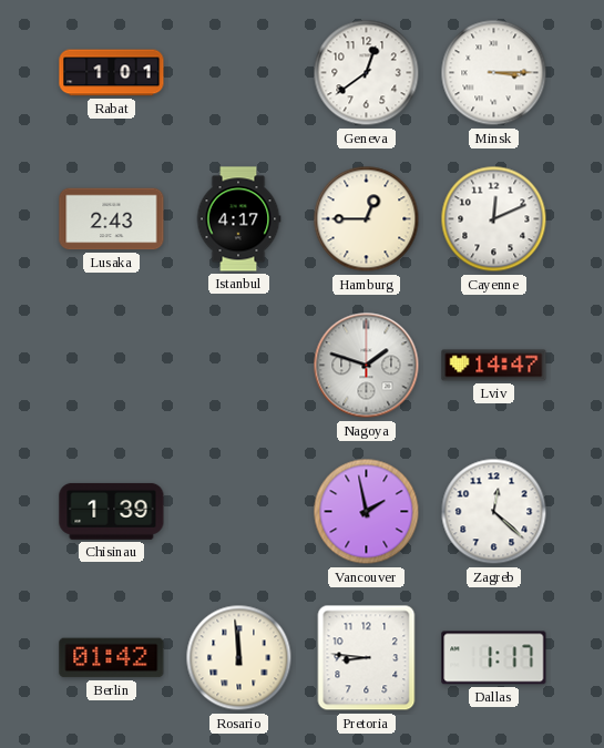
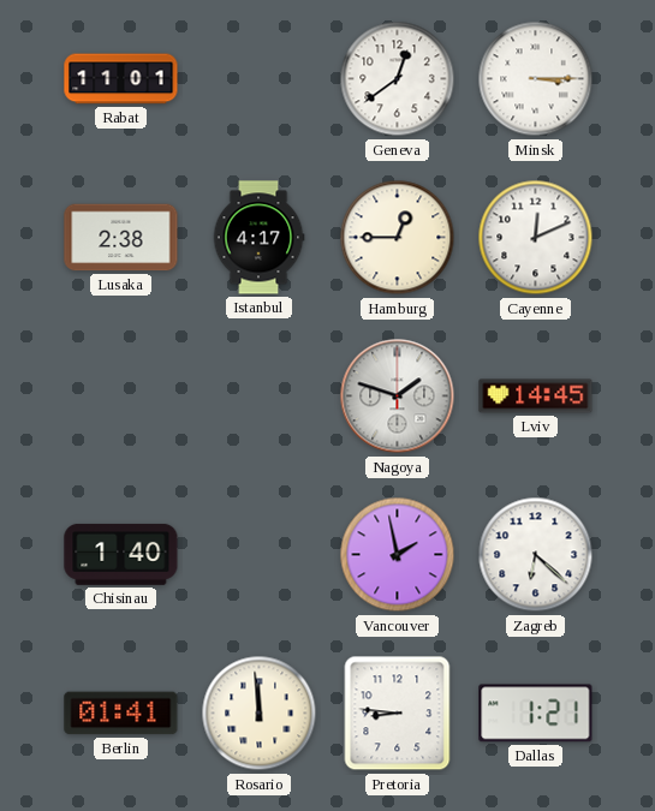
Rabat: 1:01 -> 11:01 (121, 79)
Lusaka: 2:43 -> 2:38 (121, 238)
Lviv: 14:47 -> 14:45 (536, 396)
Chisinau: 1:39 -> 1:40 (121, 554)
Zagreb: 12:22 -> 6:22 (536, 555)
Berlin: 01:42 -> 01:41 (121, 714)
Dallas: 1:17 -> 1:21 (536, 714)
